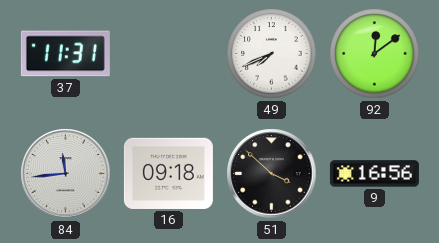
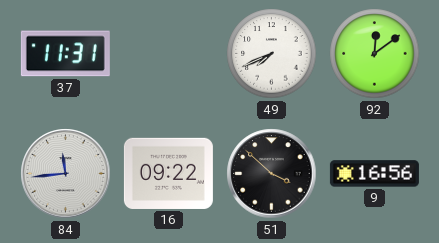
16: 09:18 -> 09:22 (168, 173)
